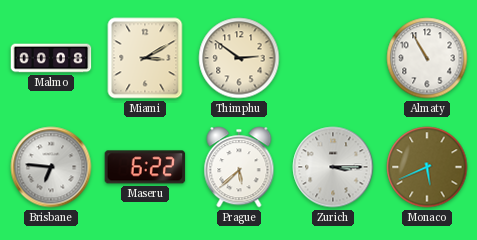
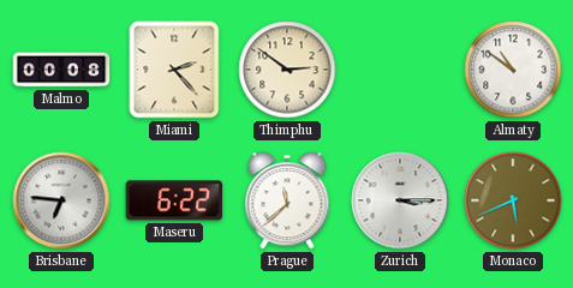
Miami: 3:10 -> 2:23 (174, 70)
Almaty: 10:55 -> 10:51 (513, 70)
Prague: 5:38 -> 11:38 (287, 200)
